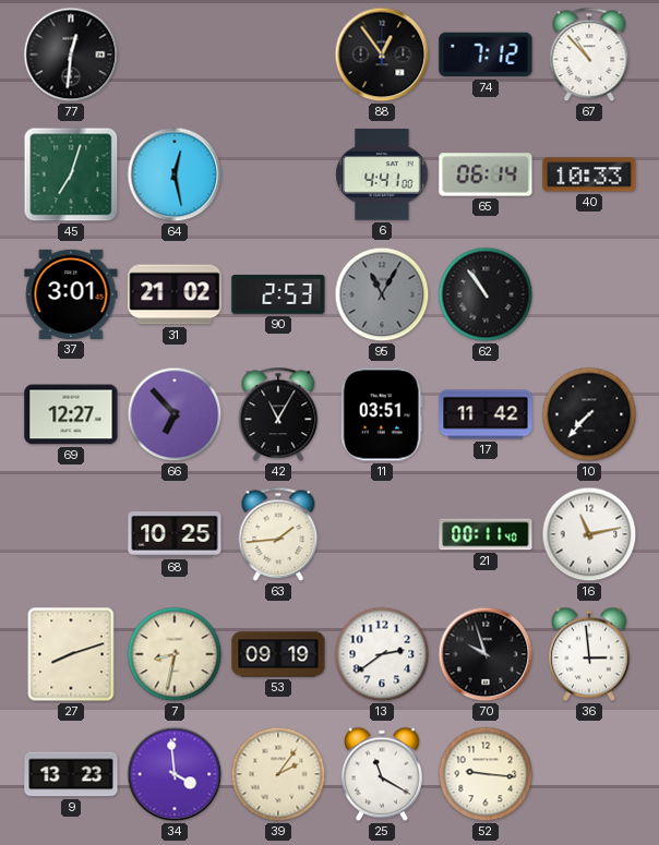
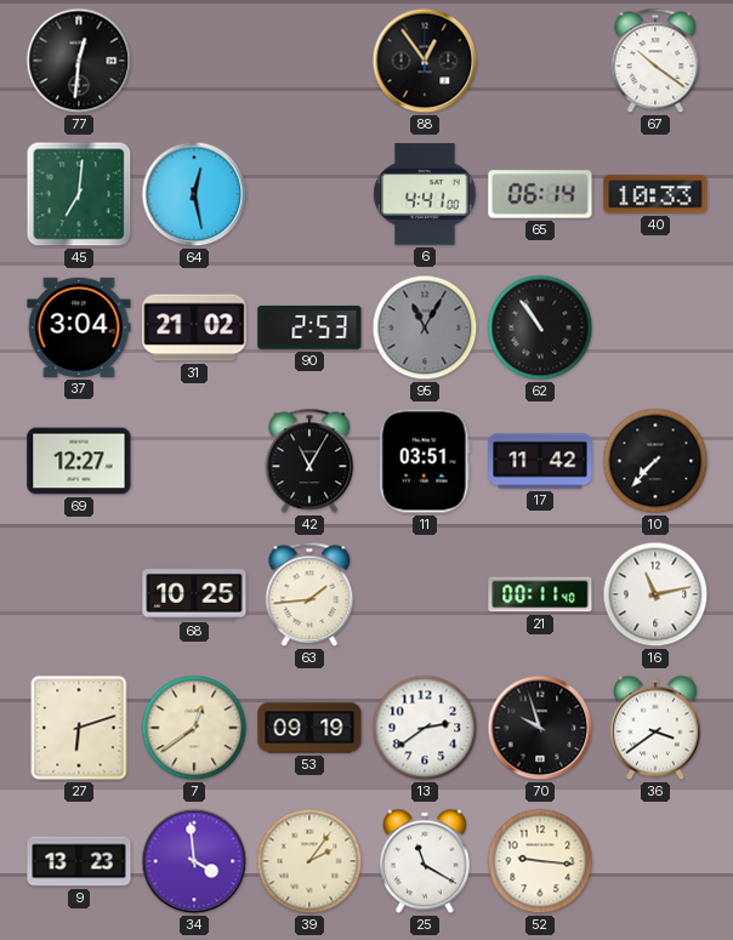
74: 7:12 -> none (486, 55)
67: 10:53 -> 10:21 (655, 61)
45: 7:03 -> 7:01 (79, 194)
37: 3:01 -> 3:04 (79, 327)
66: 6:53 -> none (175, 414)
27: 8:12 -> 6:12 (79, 728)
7: 8:32 -> 12:39 (194, 728)
36: 2:59 -> 3:39 (657, 728)
